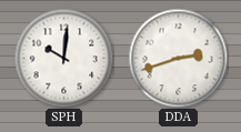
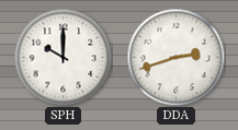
SPH: 10:01 -> 10:00 (63, 57)
